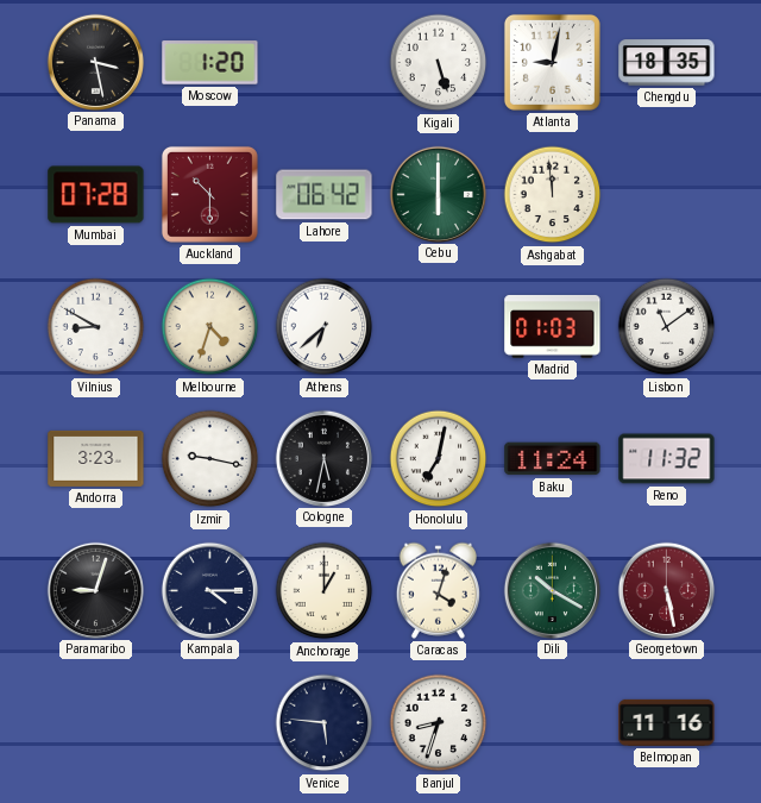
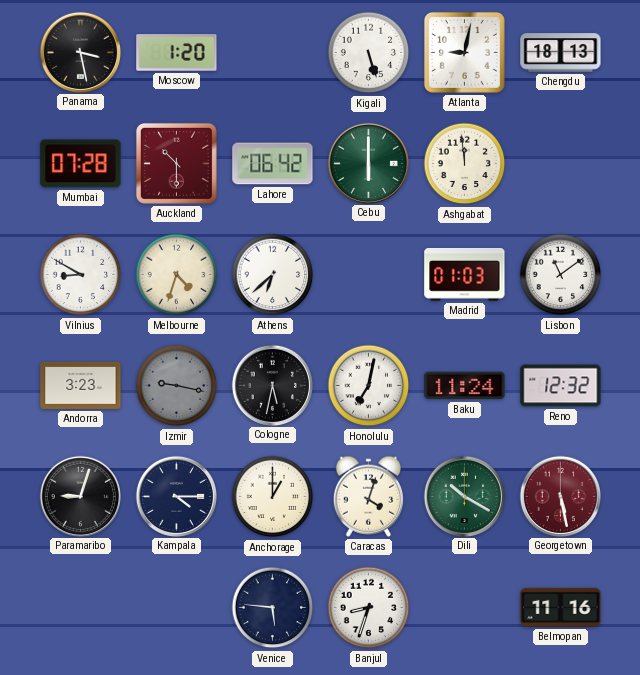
Chengdu: 18:35 -> 18:13 (561, 53)
Izmir dial: white -> grey (177, 386)
Reno: 11:32 -> 12:32 (561, 386)
